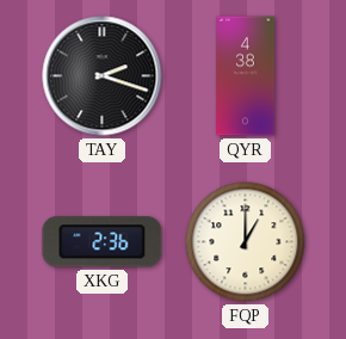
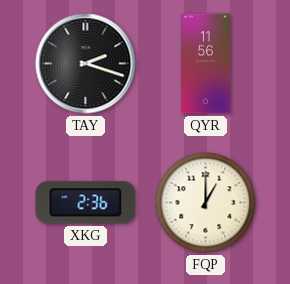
QYR: 4:38 -> 11:56 (206, 64)
